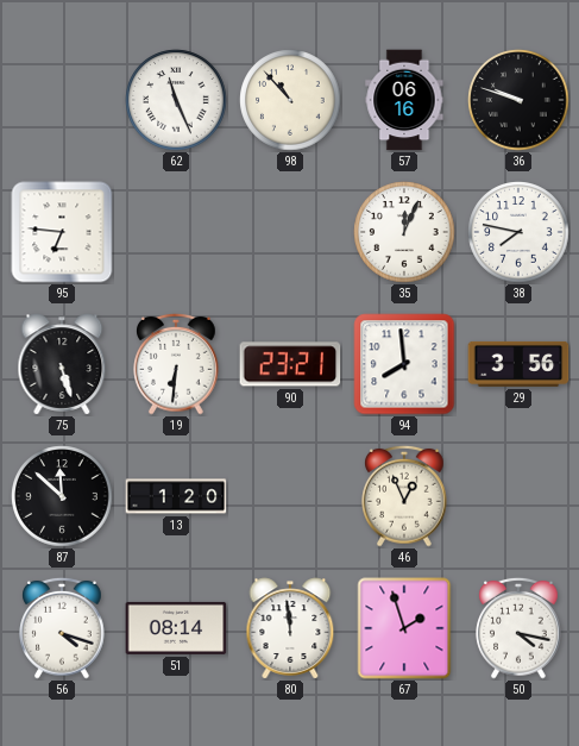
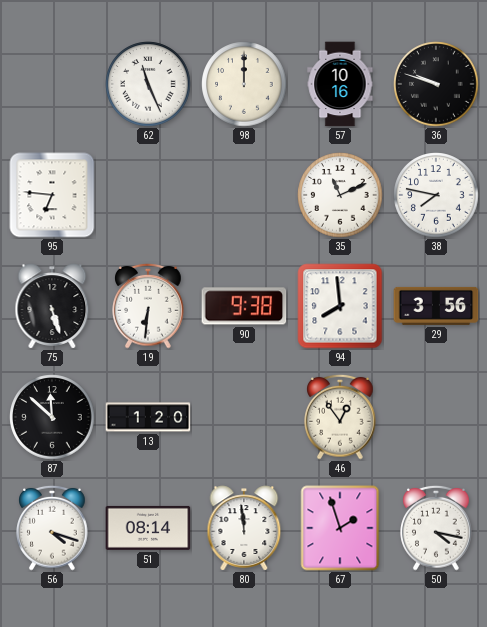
98: 10:53 -> 12:00 (244, 84)
57: 06:16 -> 10:16 (340, 84)
35: 12:04 -> 11:11 (340, 195)
90: 23:21 -> 9:38 (244, 306)
46: 12:56 -> 12:54 (340, 417)
